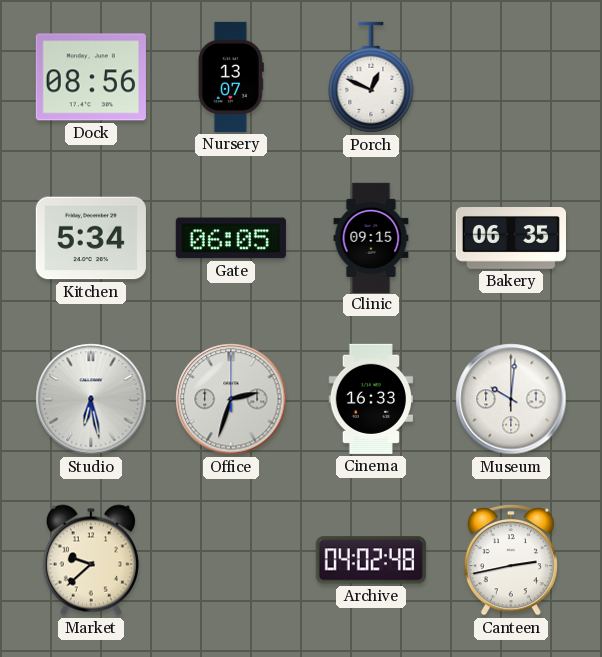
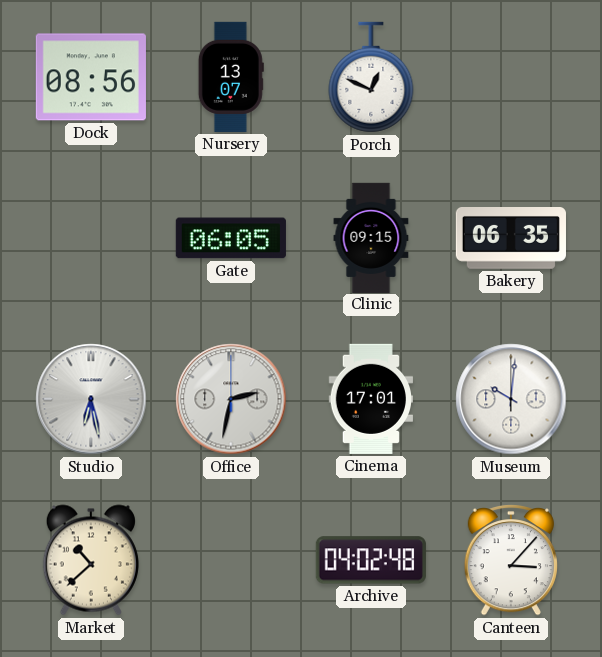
Kitchen: 5:34 -> none (91, 238)
Office: 2:33 -> 2:32 (231, 399)
Cinema: 16:33 -> 17:01 (370, 399)
Market: 9:38 -> 10:38 (91, 560)
Canteen: 2:43 -> 3:07 (511, 561)
